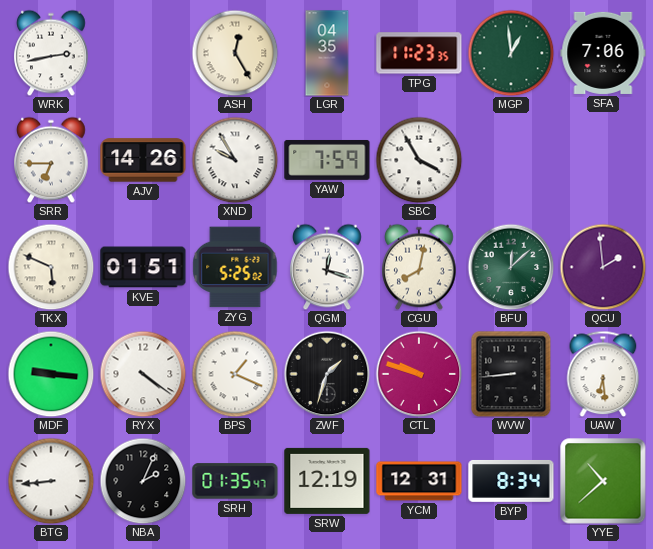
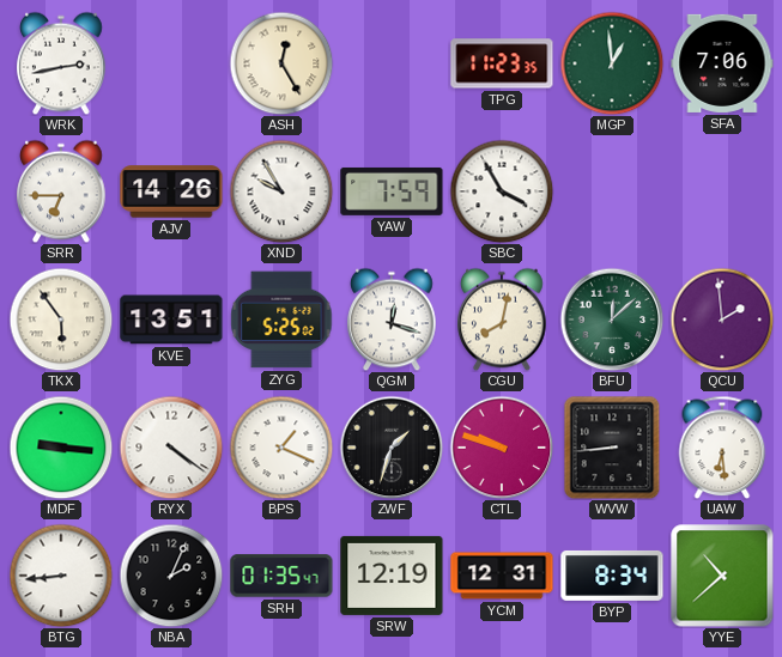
LGR: 04:35 -> none (327, 53)
TKX: 5:49 -> 5:54 (61, 320)
KVE: 01:51 -> 13:51 (171, 320)
